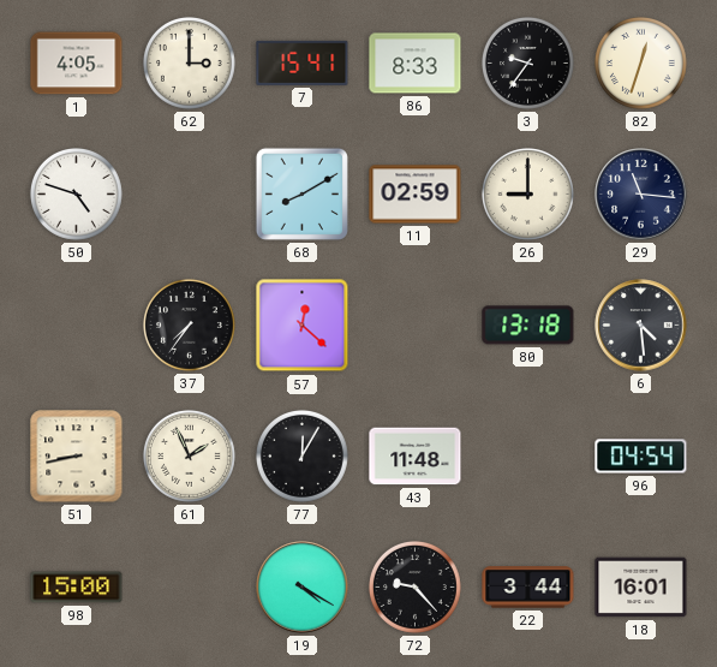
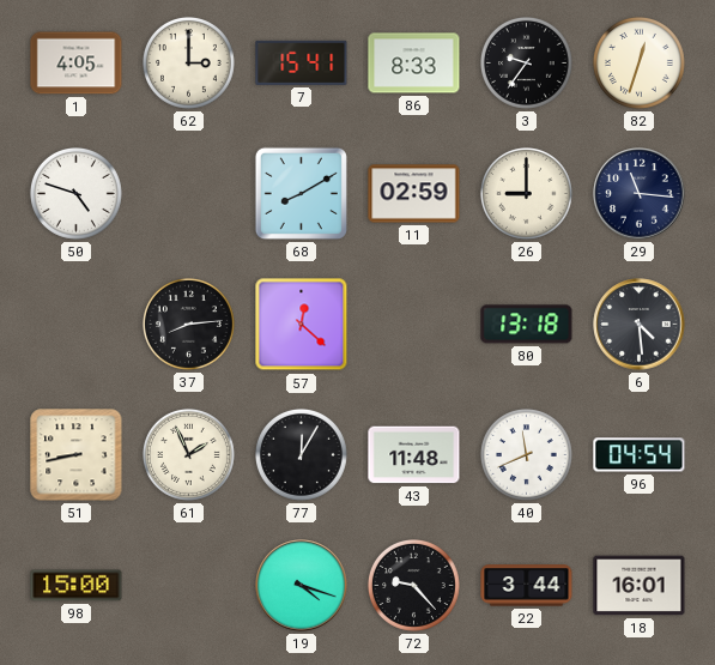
37: 7:36 -> 8:14 (189, 325)
40: none -> 11:41 (527, 455)
19: 4:20 -> 4:18 (302, 586)
